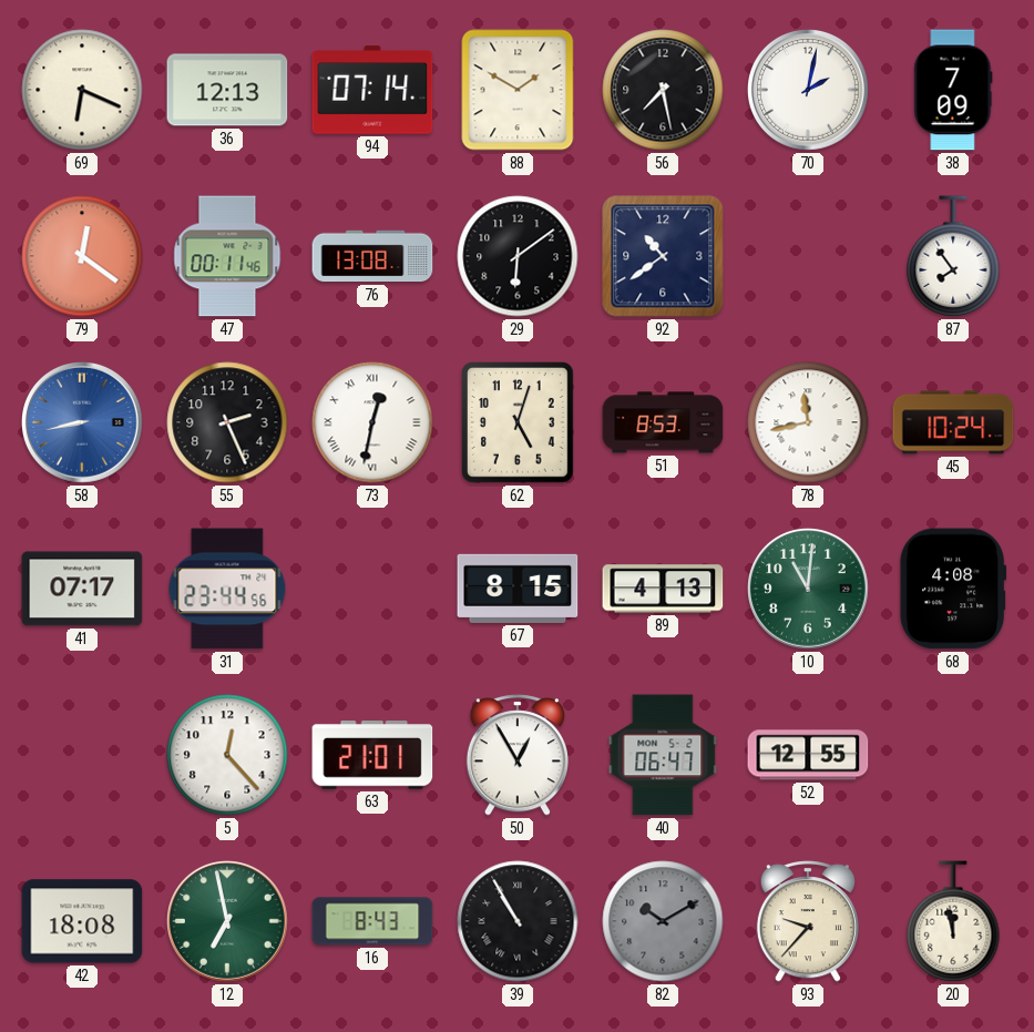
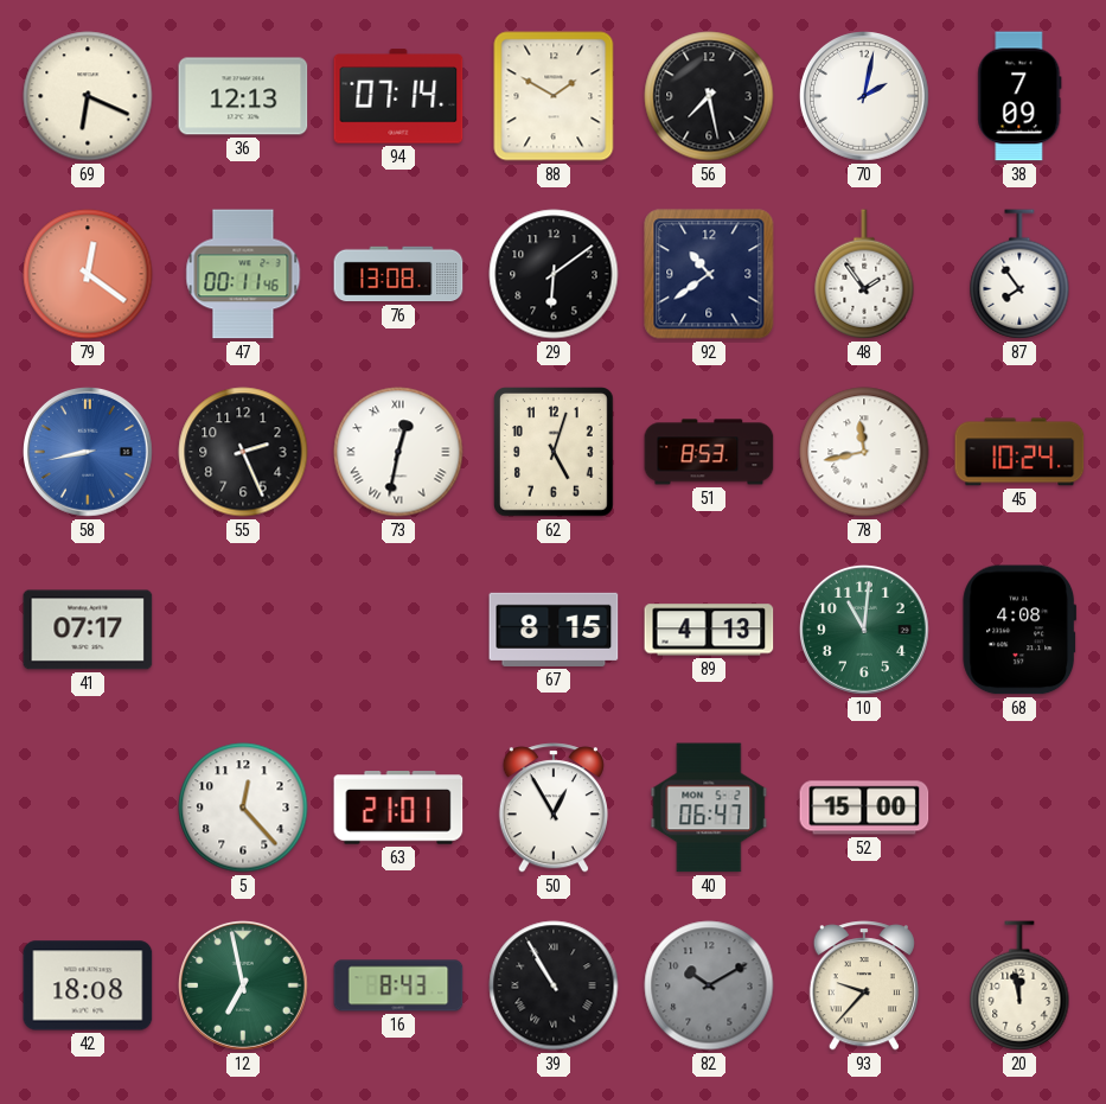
48: none -> 1:54 (864, 274)
31: 23:44 -> none (227, 589)
52: 12:55 -> 15:00 (864, 808)
